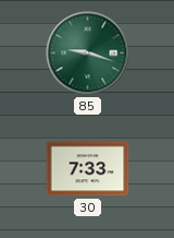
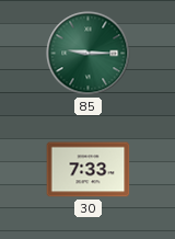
85: 9:18 -> 9:15 (89, 54)
